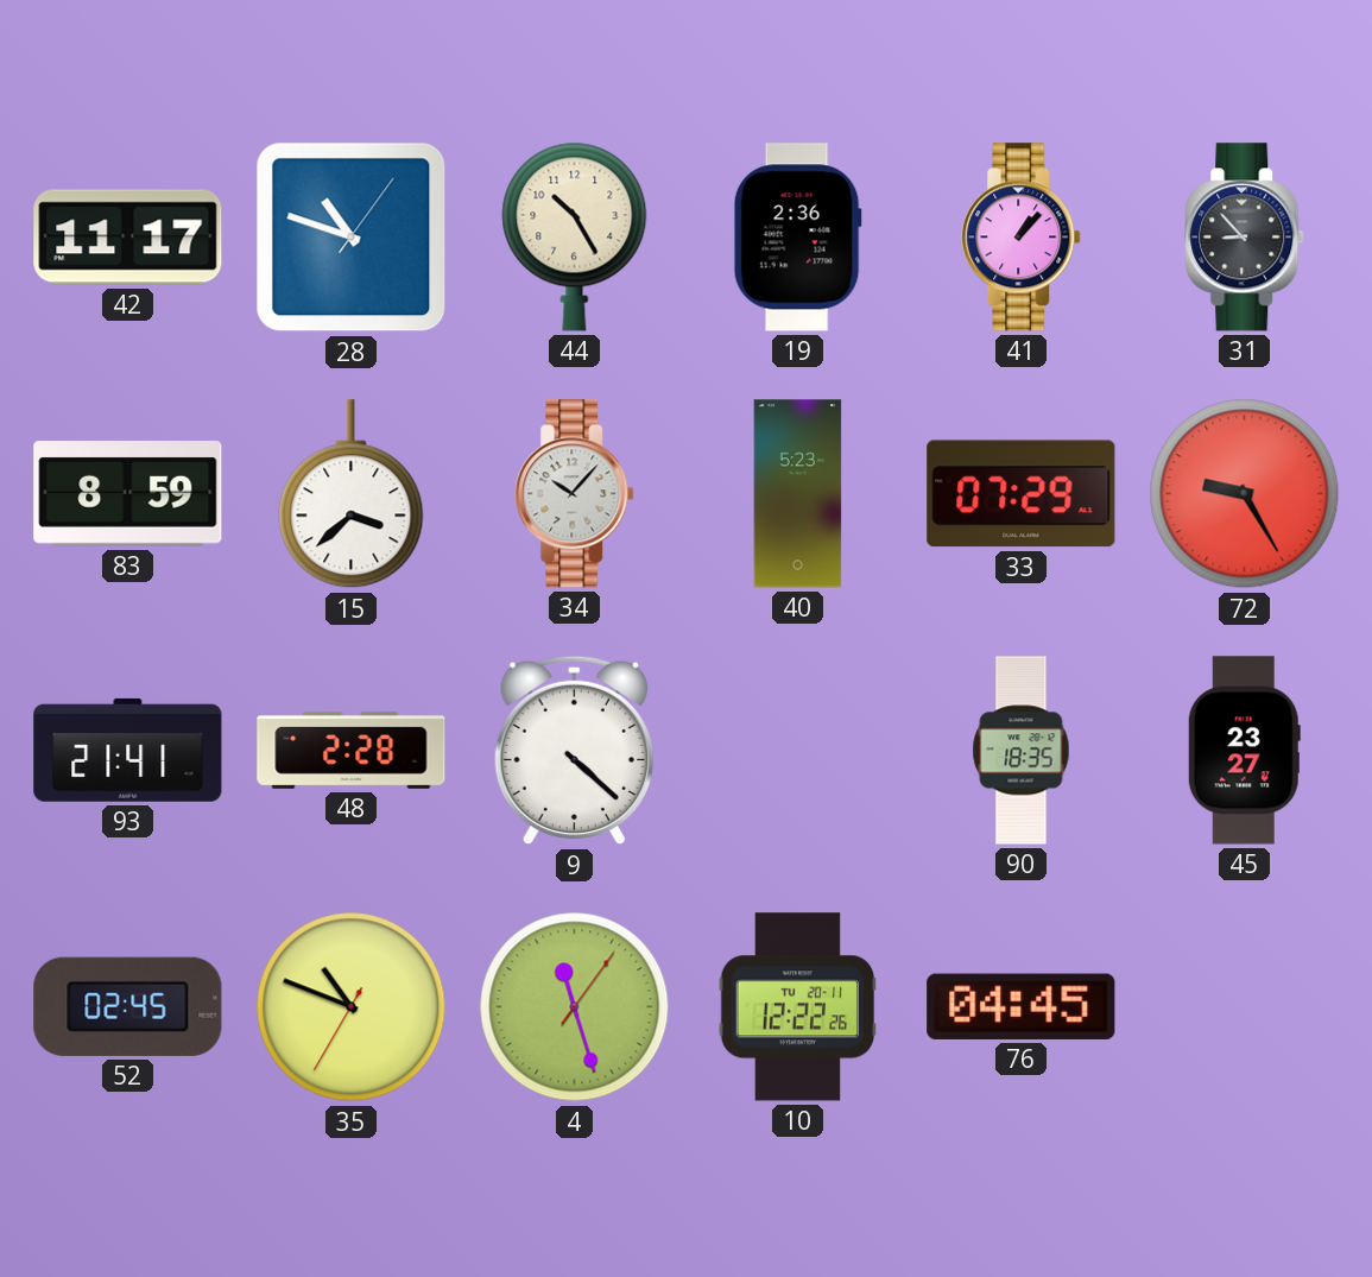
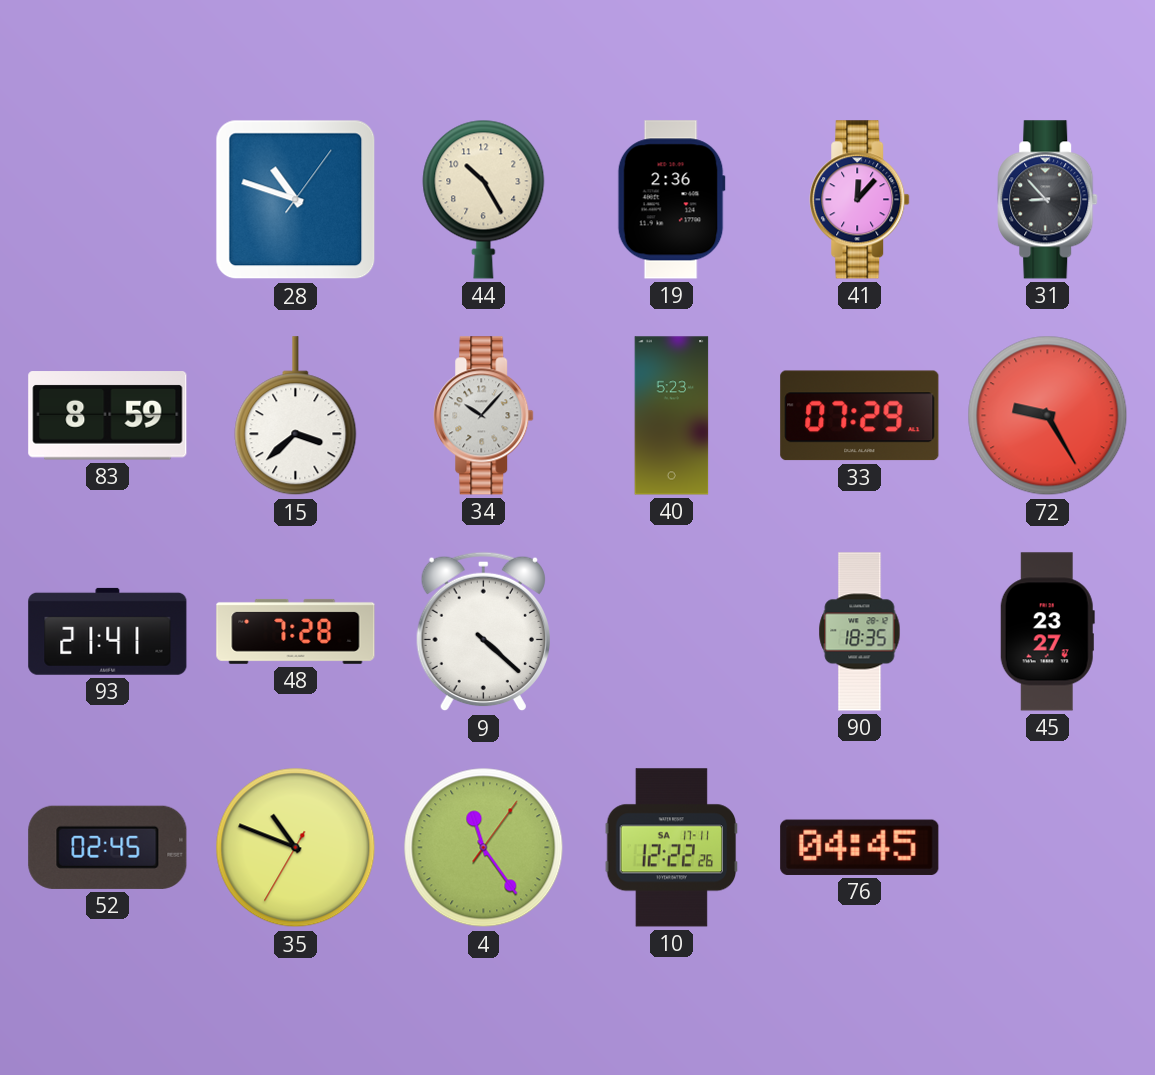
42: 11:17 -> none (128, 238)
41: 1:07 -> 12:07 (860, 200)
48: 2:28 -> 7:28 (296, 631)
4: 11:27 -> 11:24 (484, 848)
10 date: TU 20-11 -> SA 17-11 (672, 848)
